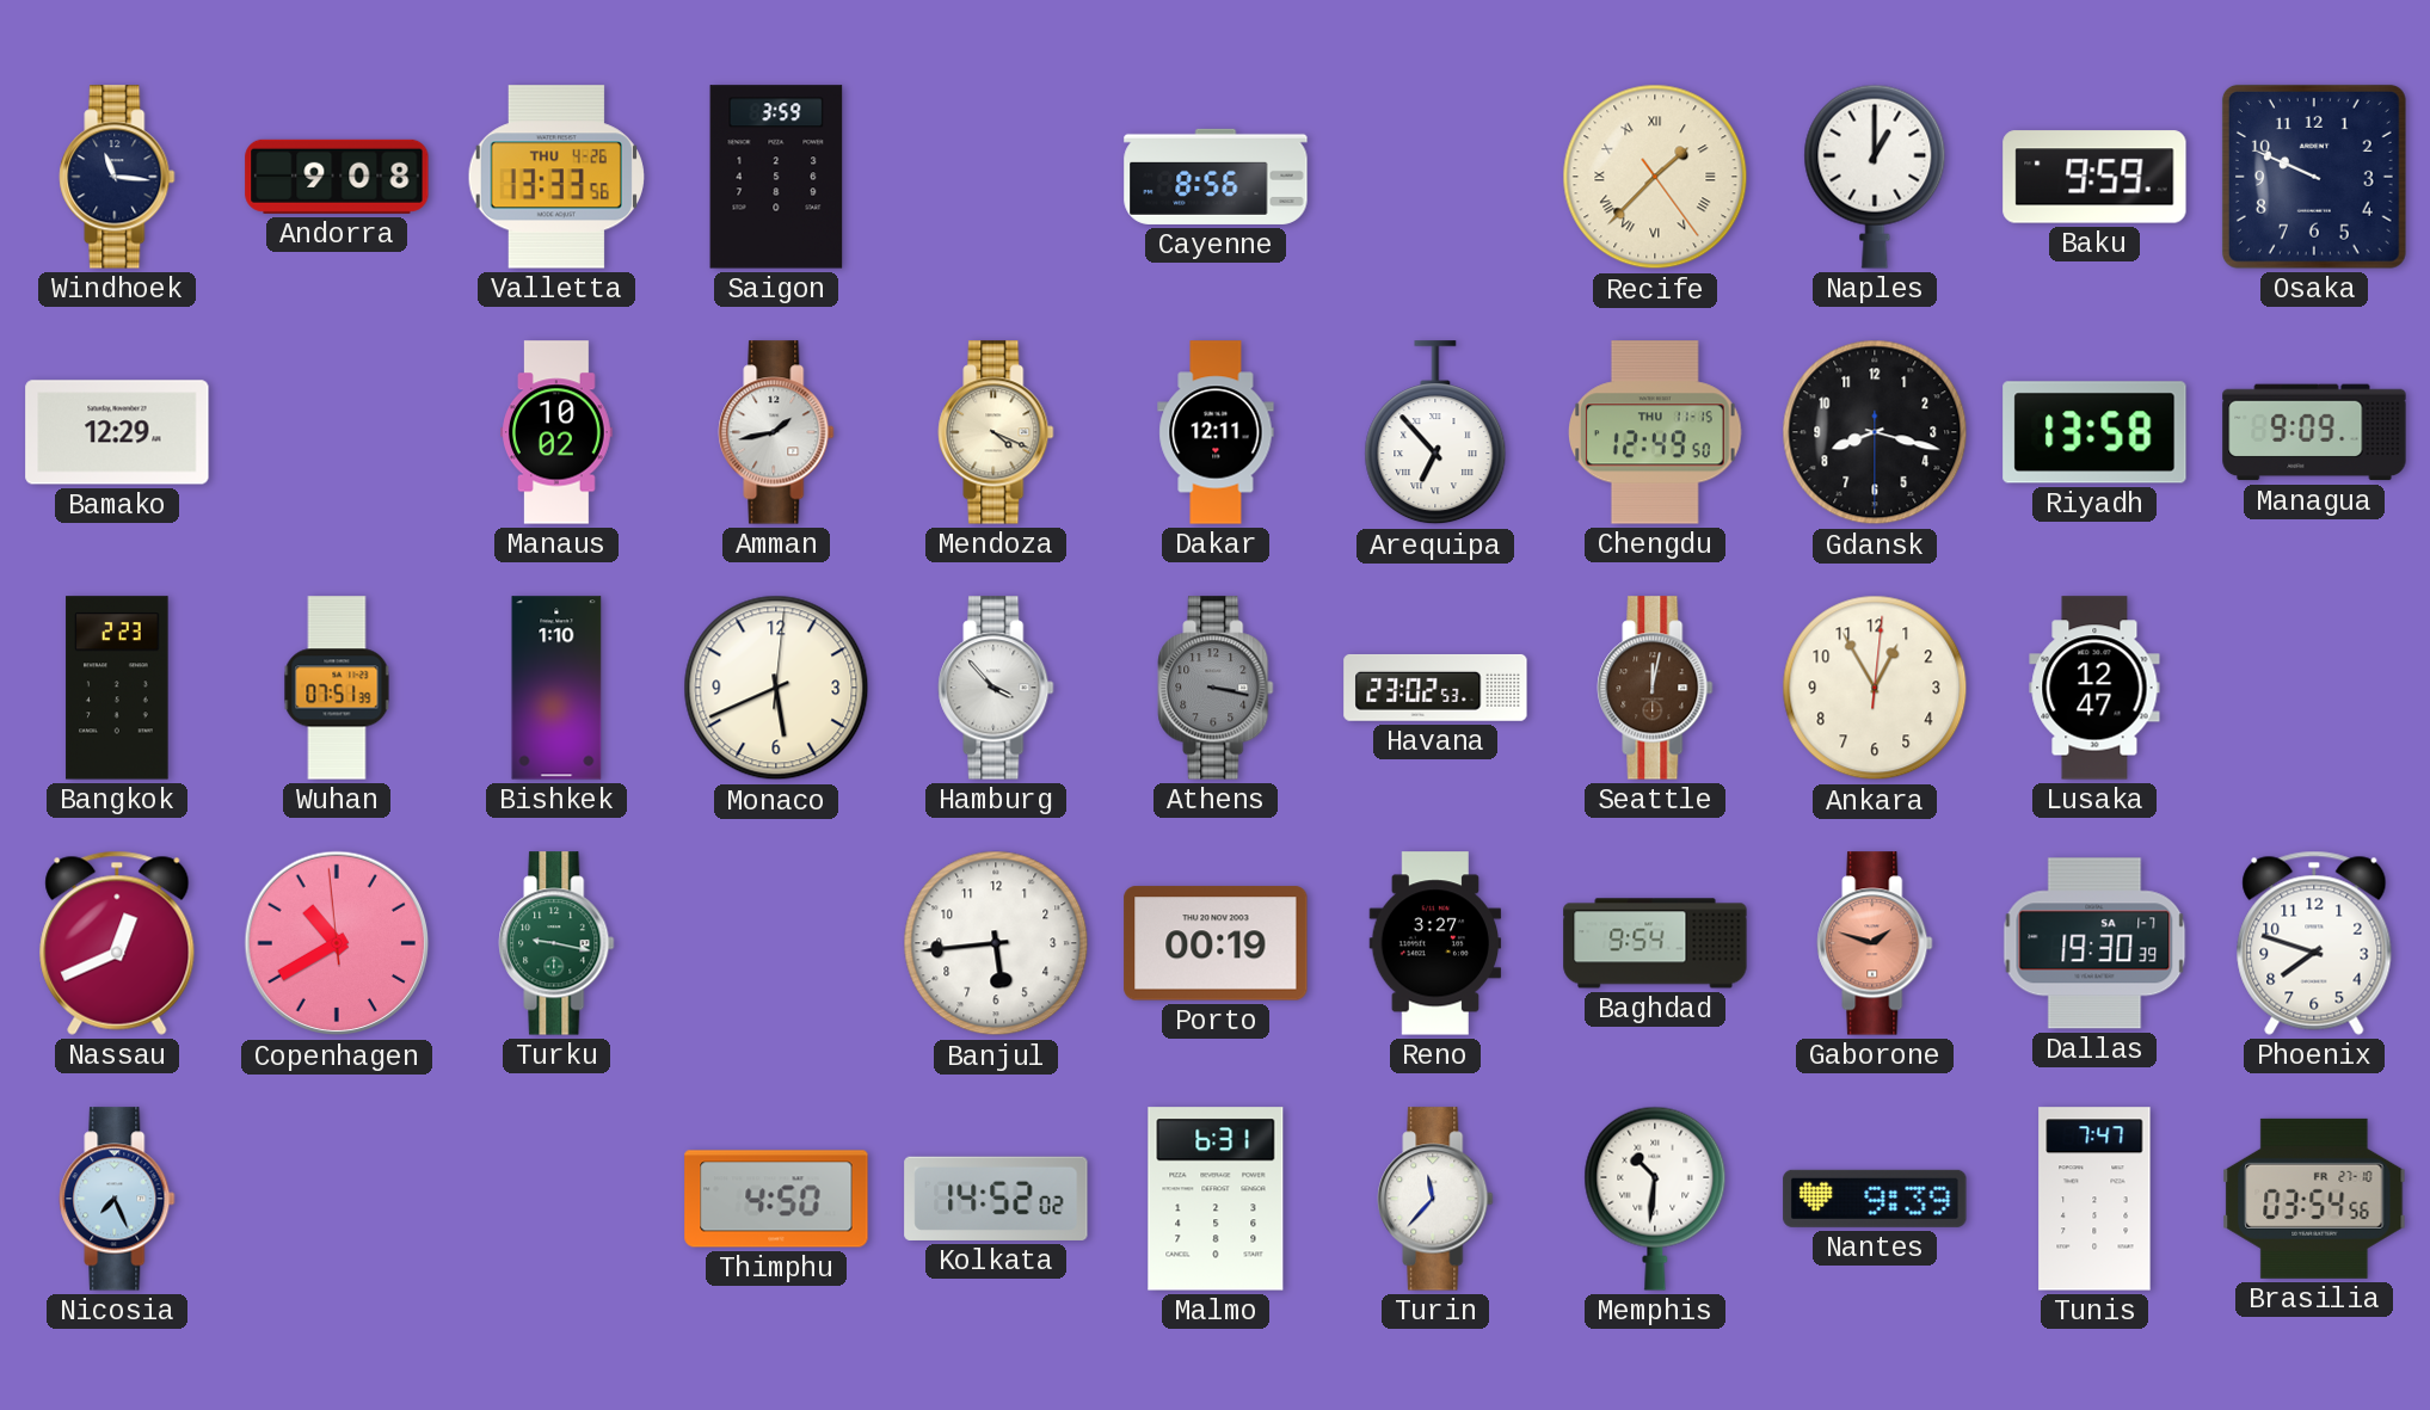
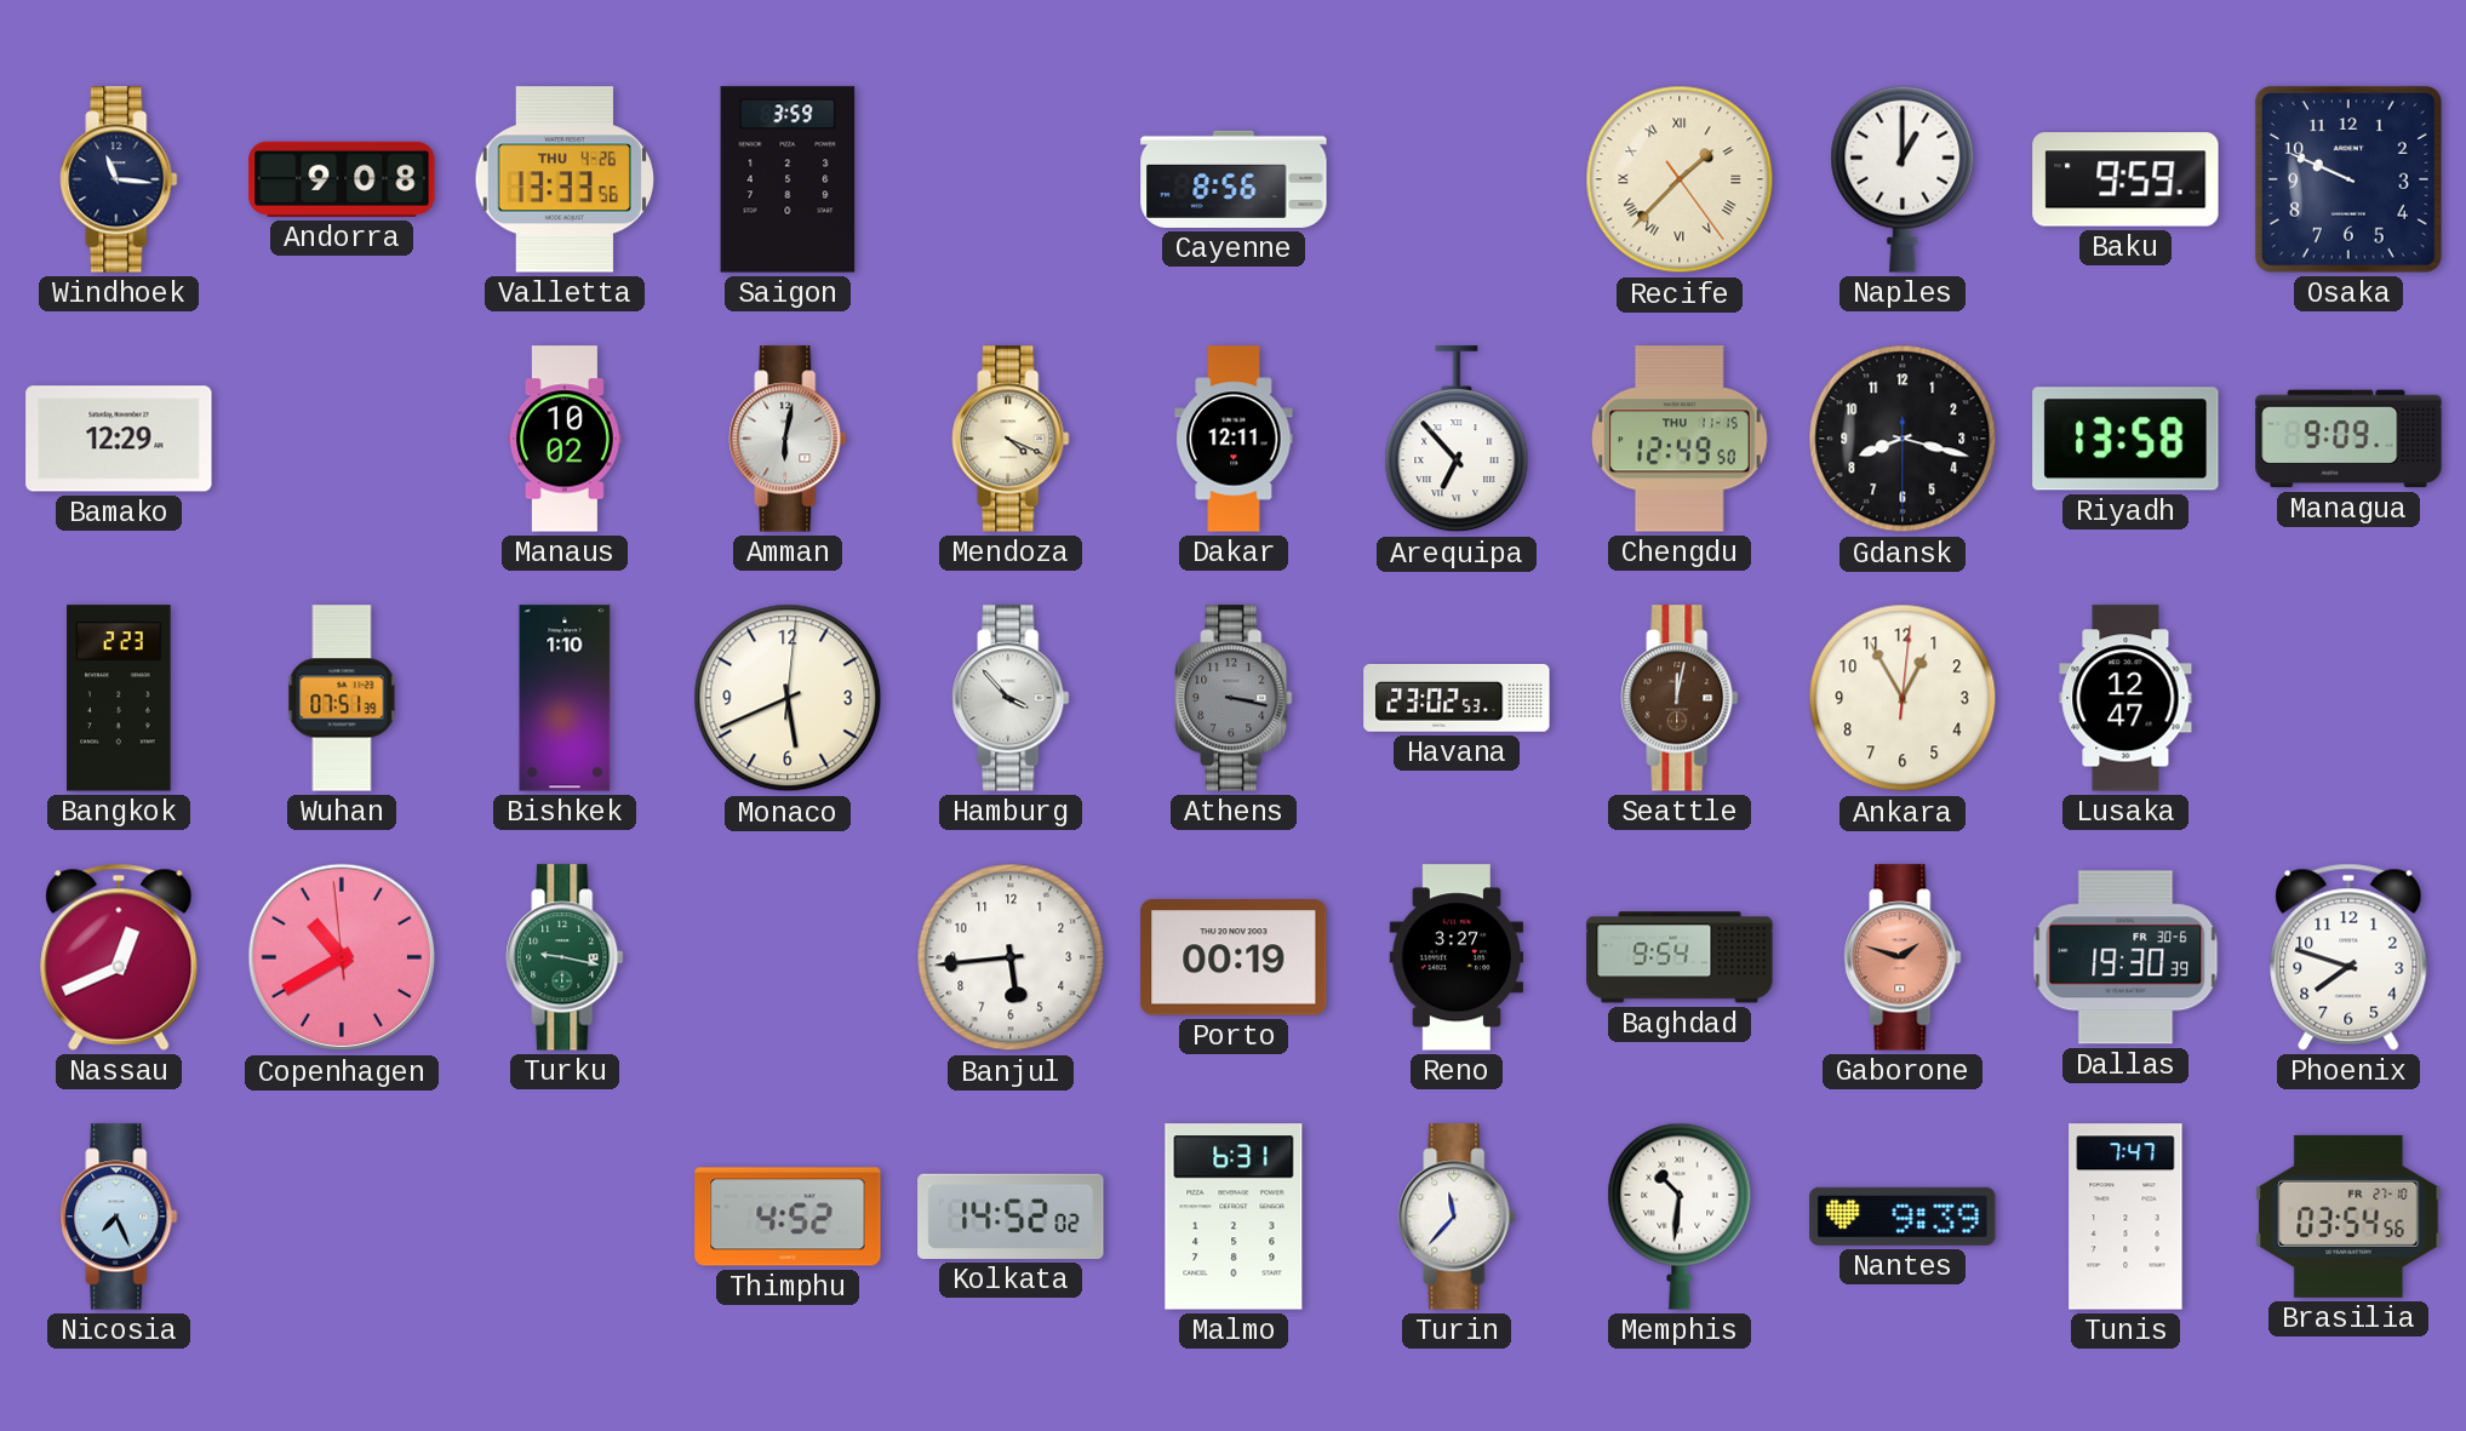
Amman: 1:43 -> 6:02 (788, 439)
Dallas date: SA 1-7 -> FR 30-6 (2125, 957)
Thimphu: 4:50 -> 4:52 (788, 1217)
